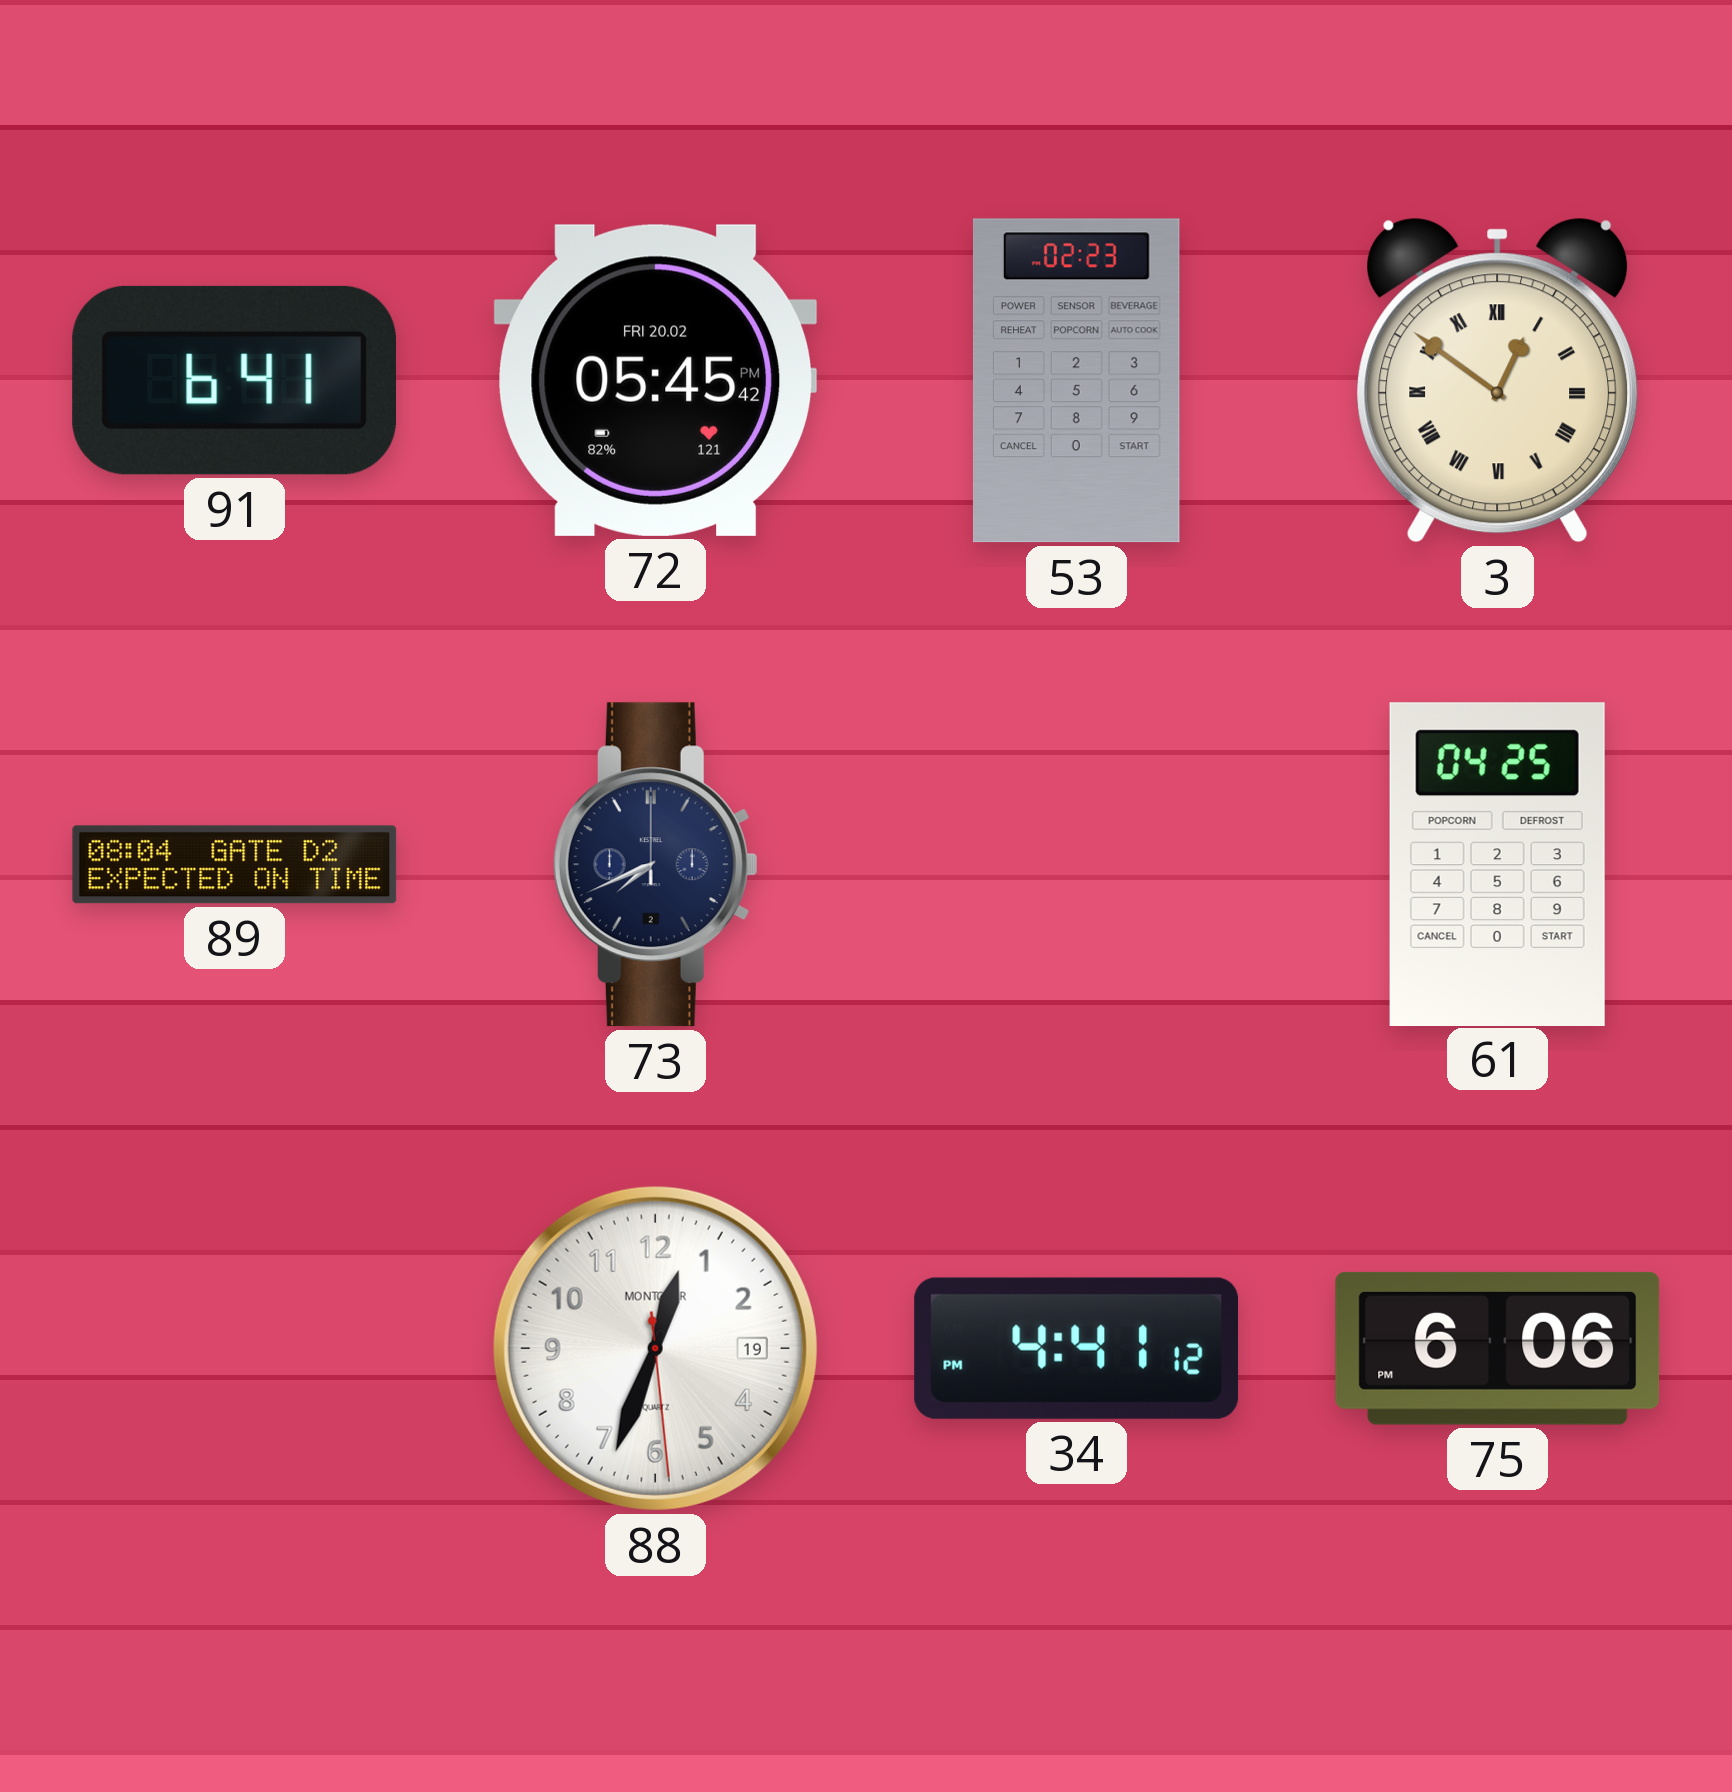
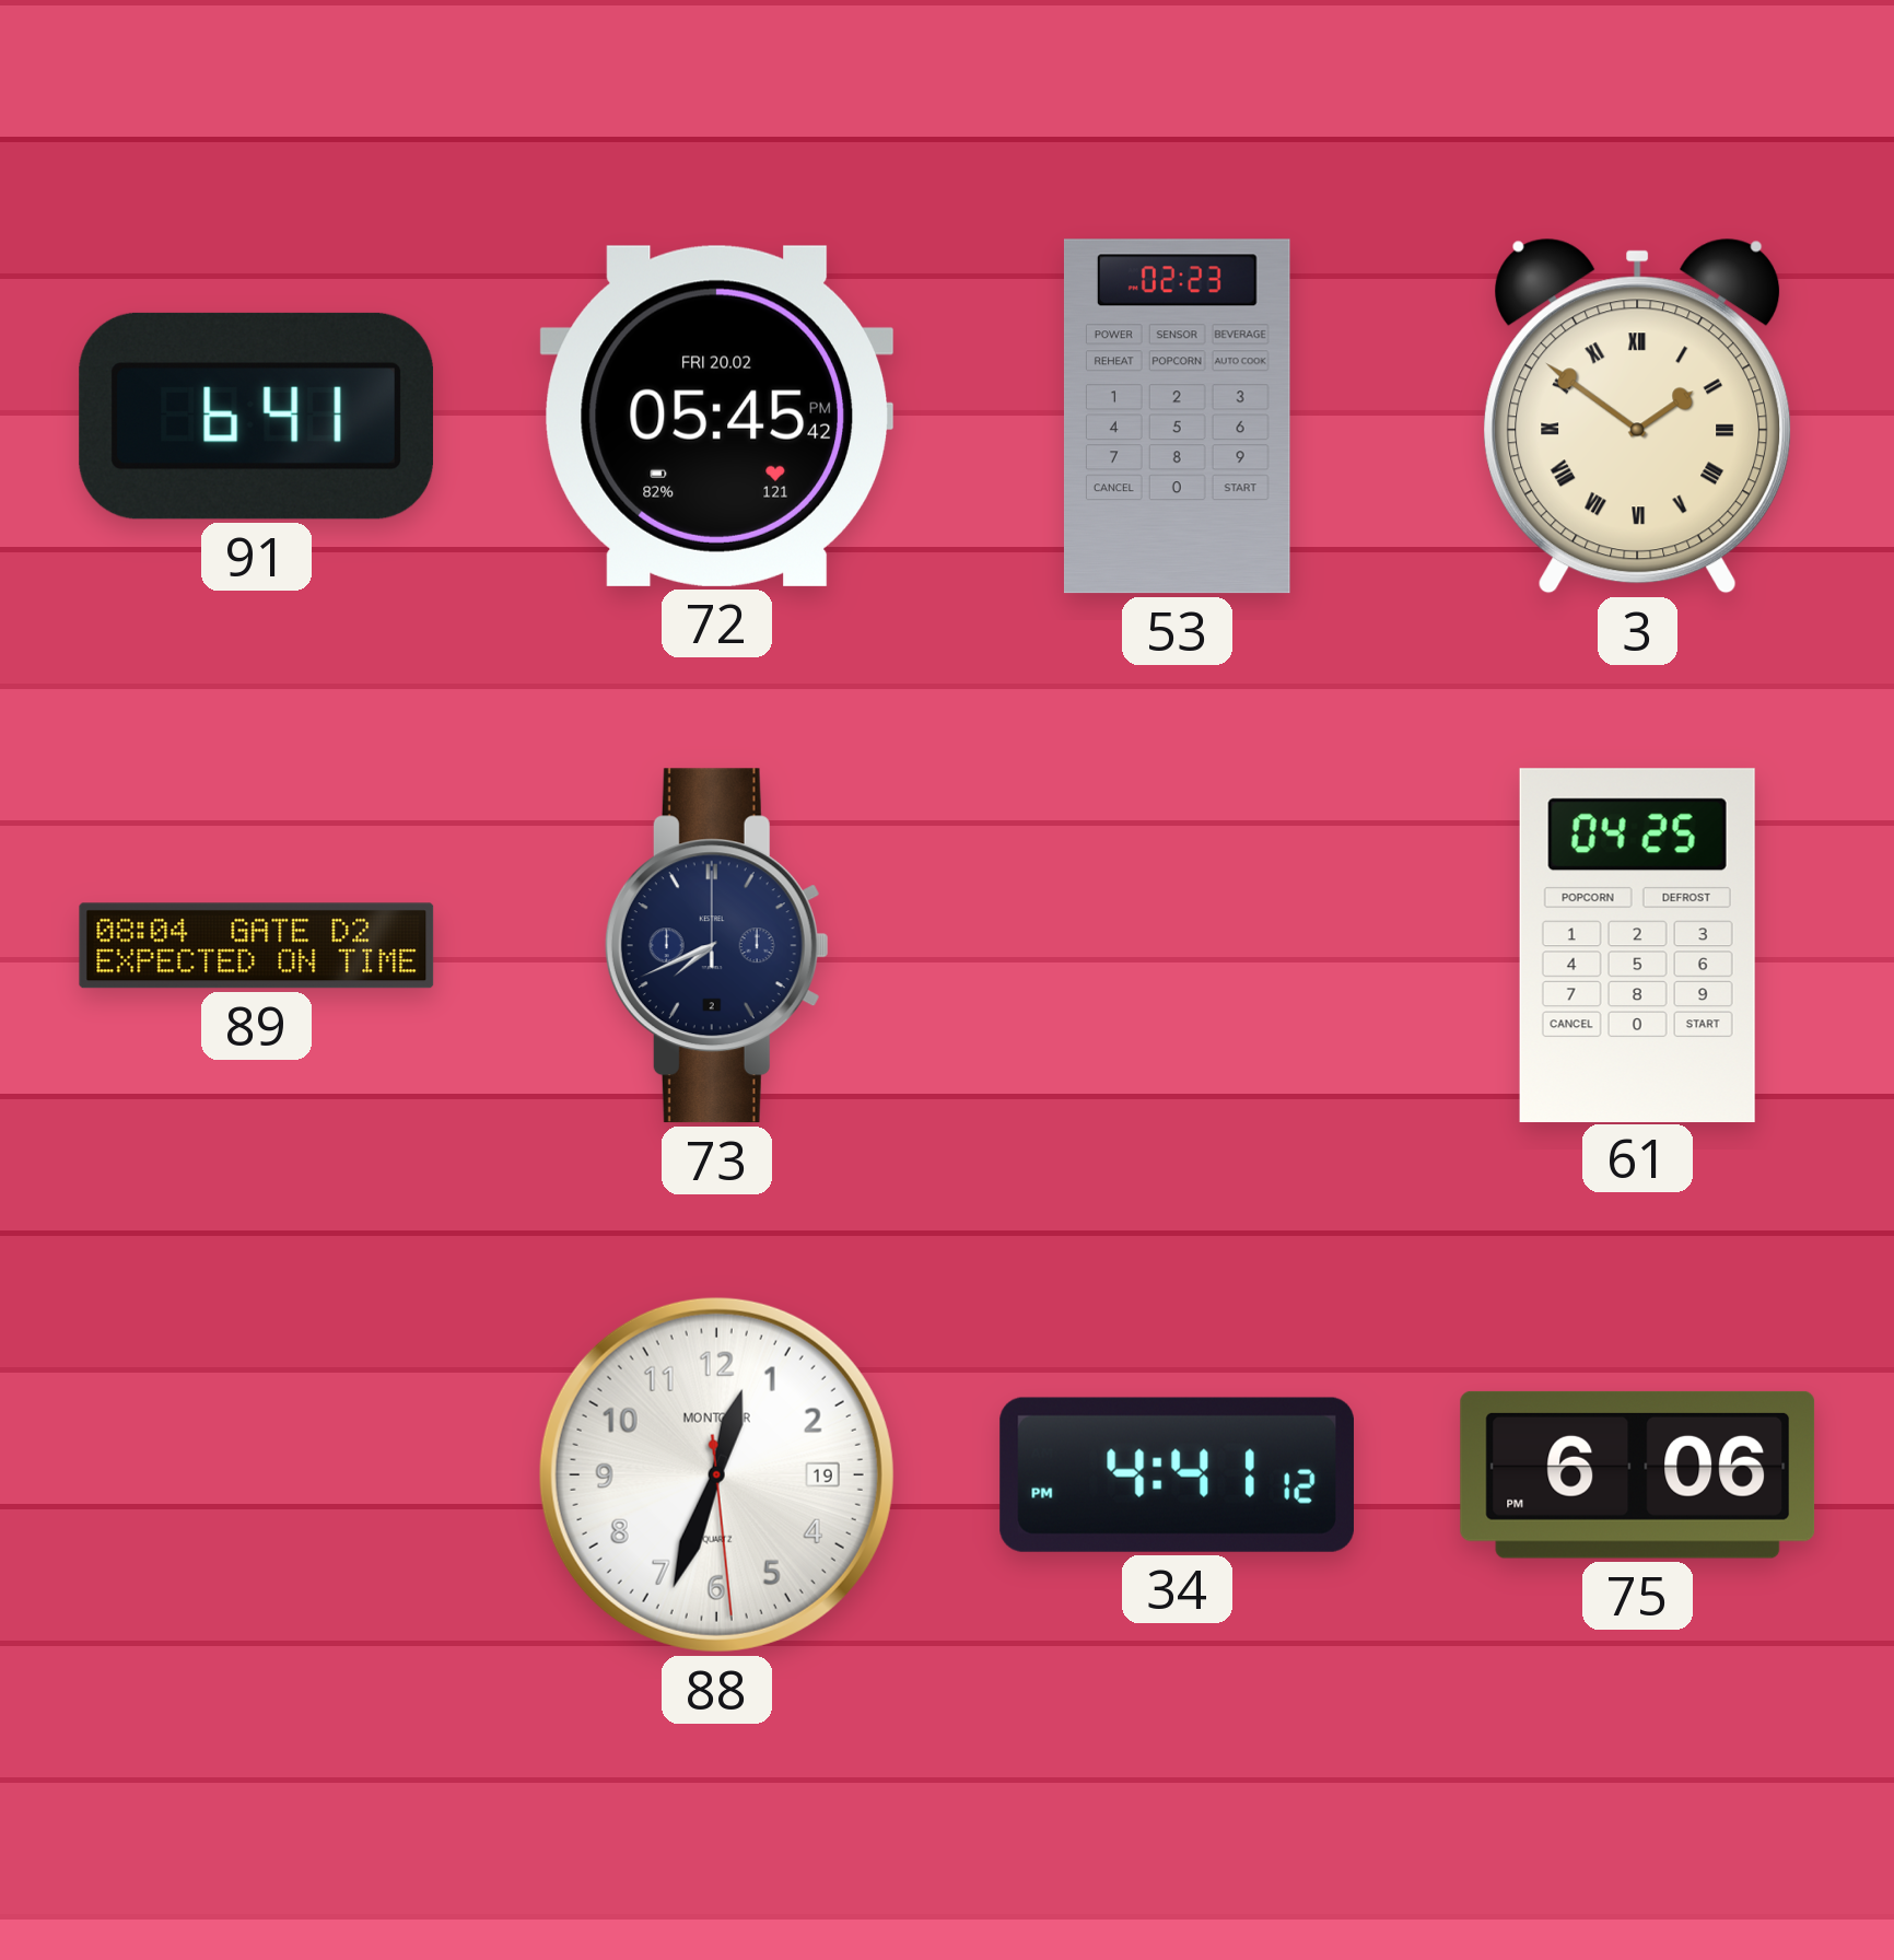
3: 12:51 -> 1:51 (1638, 416)
